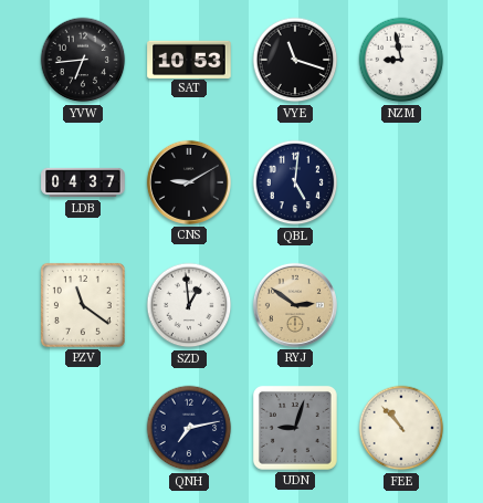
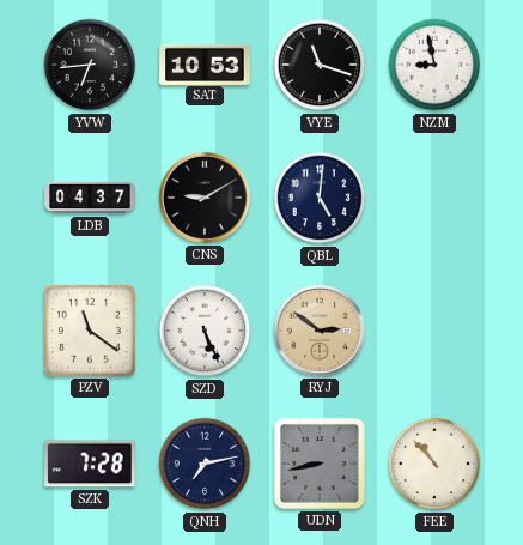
SZD: 12:59 -> 5:26 (205, 331)
SZK: none -> 7:28 (90, 464)
UDN: 9:03 -> 8:43 (320, 464)
